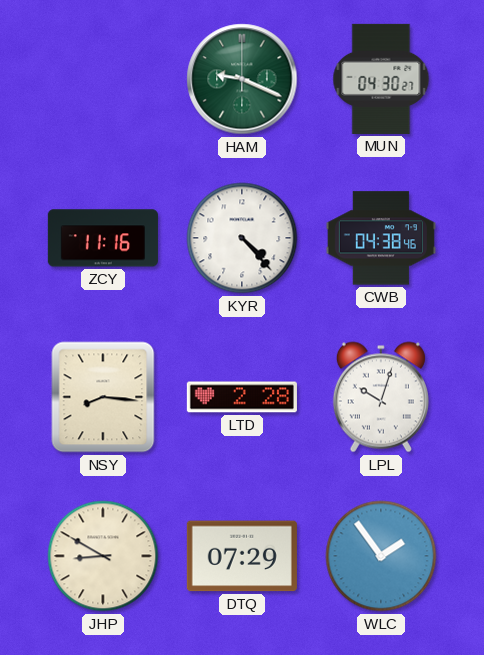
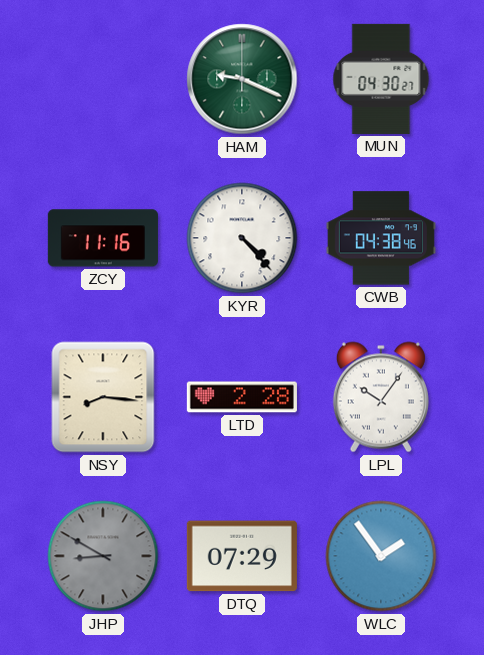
LPL: 10:03 -> 10:06 (381, 397)
JHP dial: cream -> grey (103, 556)
